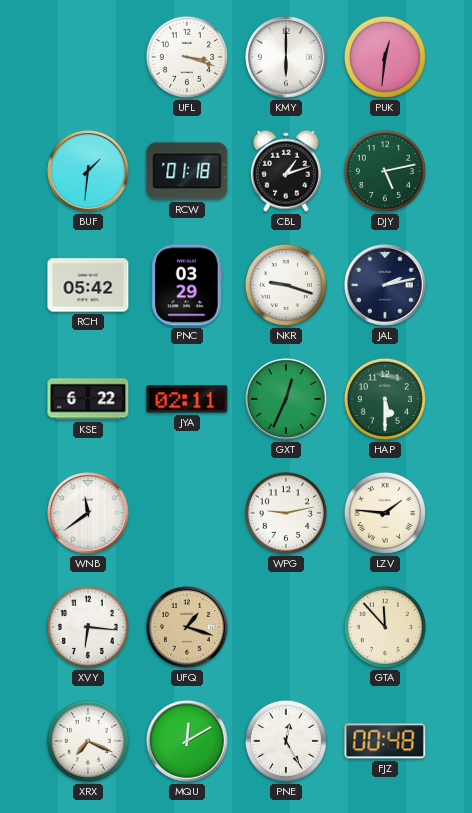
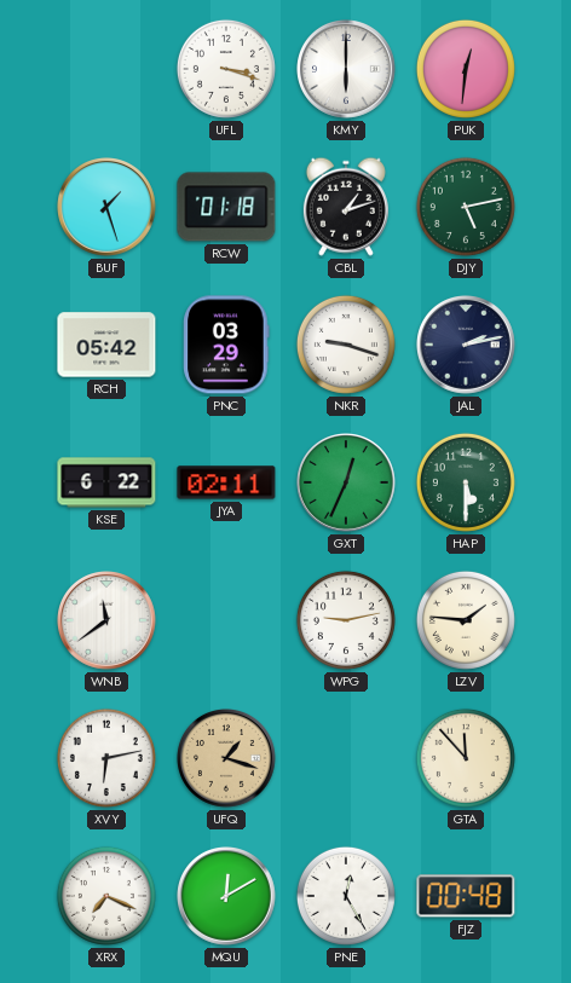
BUF: 1:31 -> 1:27 (108, 208)
XVY: 6:16 -> 6:13 (106, 758)
